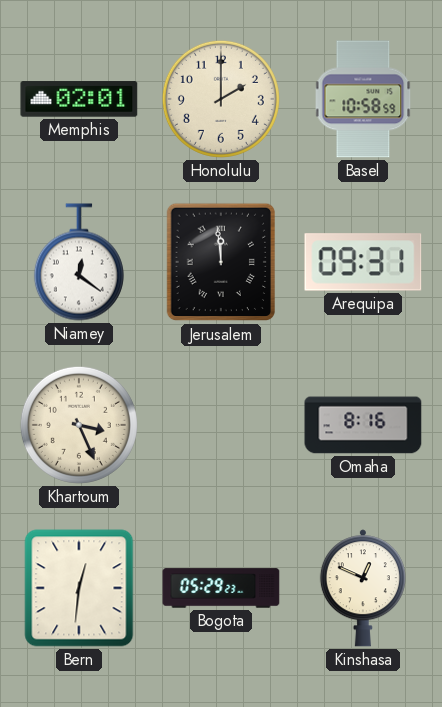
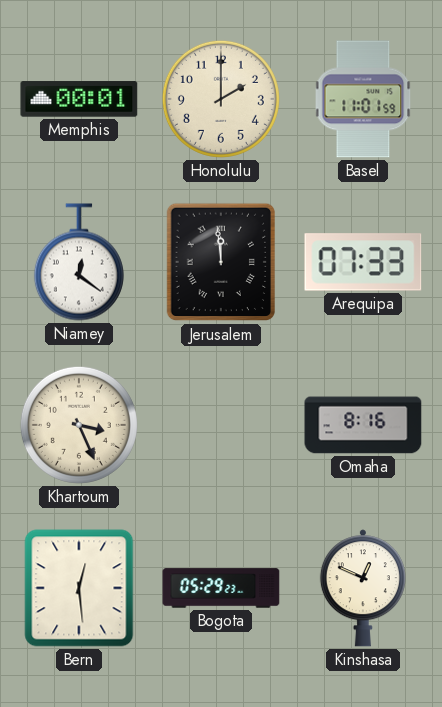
Memphis: 02:01 -> 00:01 (79, 99)
Basel: 10:58 -> 11:01 (363, 99)
Arequipa: 09:31 -> 07:33 (363, 262)
Bern: 12:31 -> 12:29 (79, 588)
